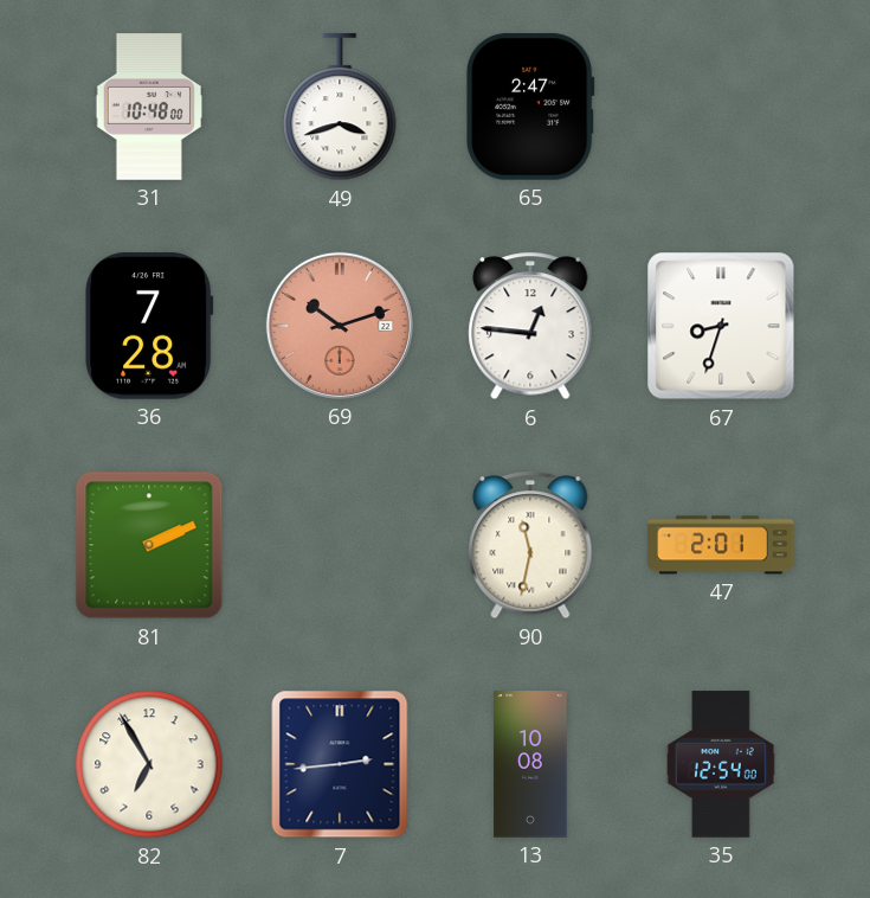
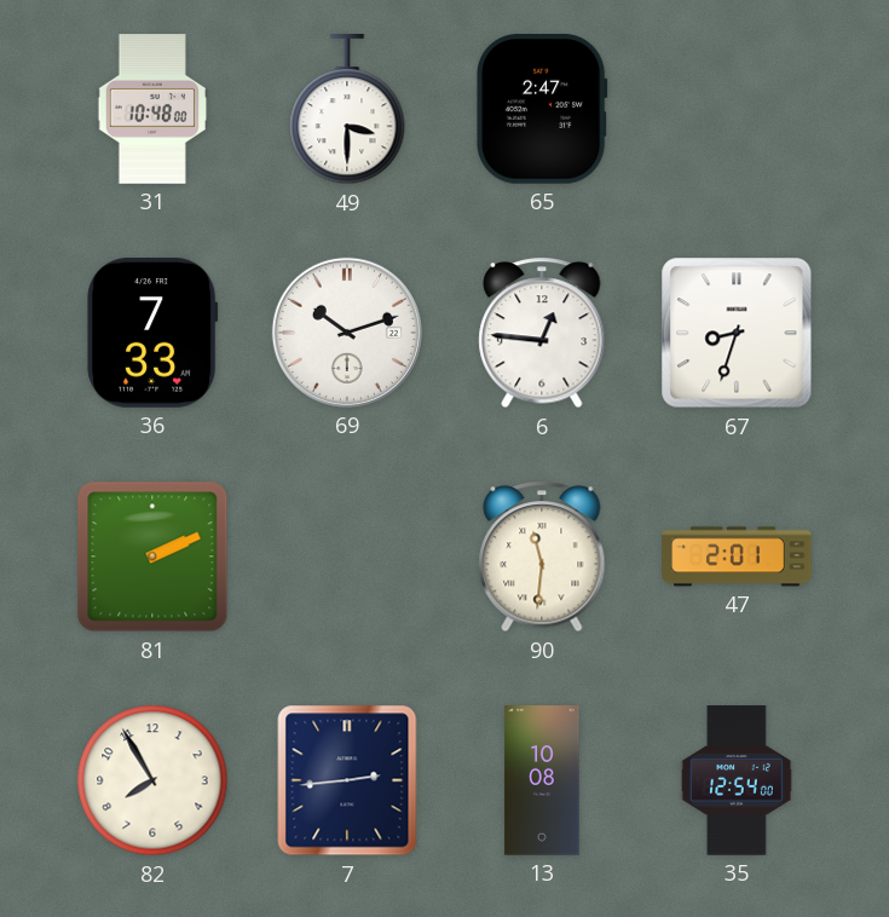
49: 3:42 -> 3:30 (347, 110)
36: 7:28 -> 7:33 (152, 333)
69 dial: salmon -> white (347, 333)
90: 11:32 -> 11:31 (542, 556)
82: 6:55 -> 7:55 (152, 780)
